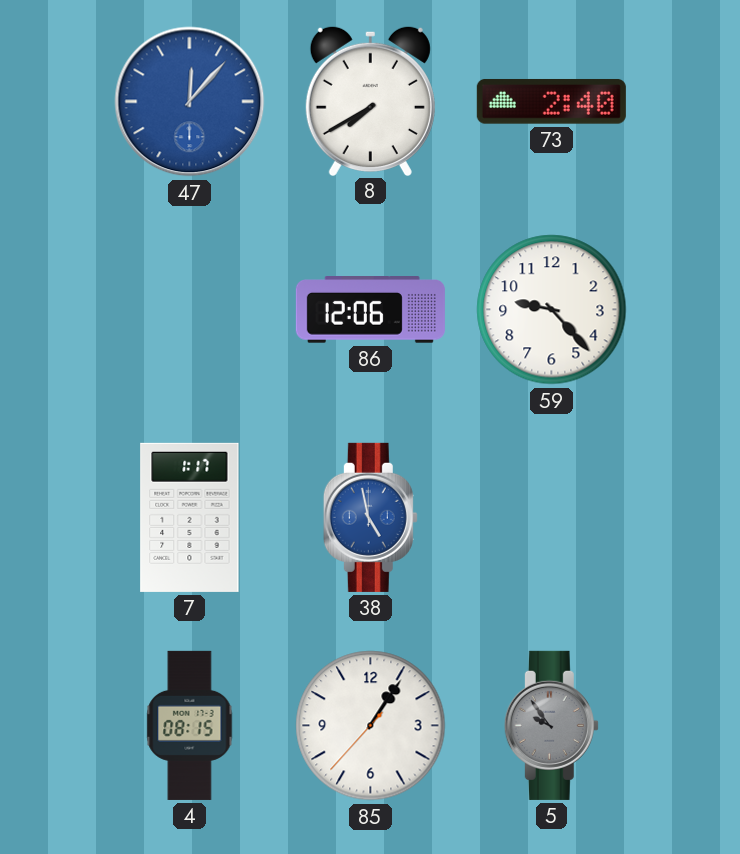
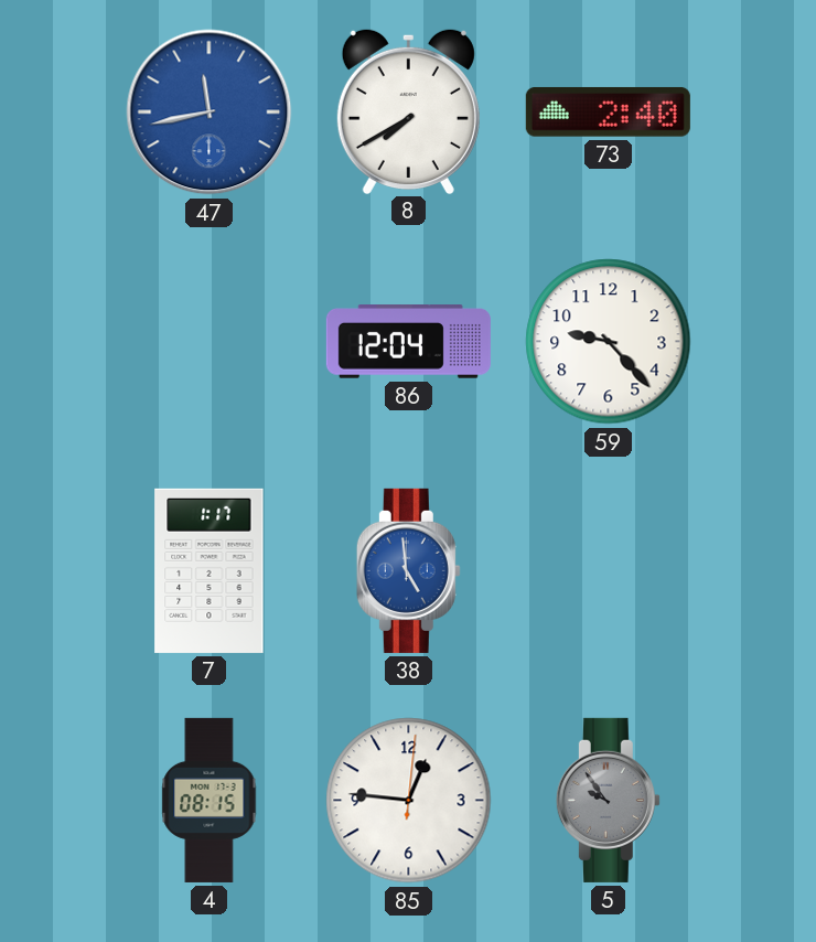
47: 12:07 -> 11:43 (210, 113)
86: 12:06 -> 12:04 (408, 342)
38: 4:58 -> 4:59 (408, 570)
85: 1:05 -> 12:46 (409, 801)
